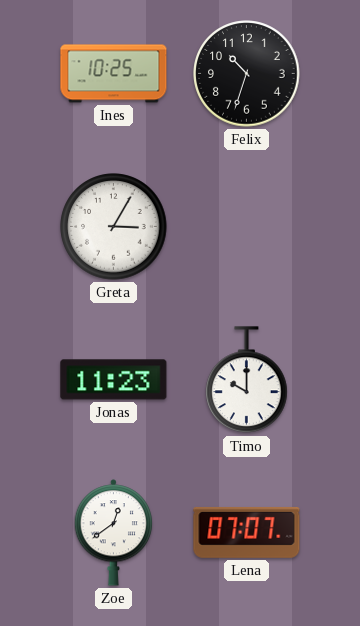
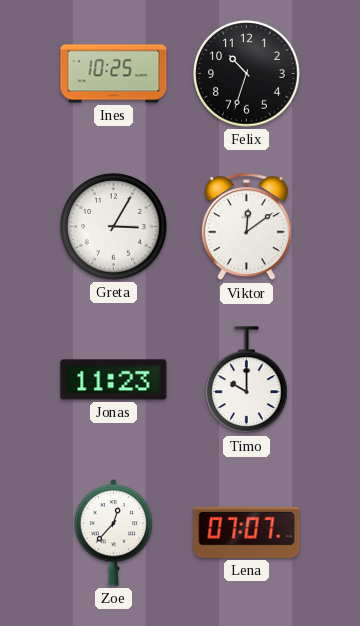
Viktor: none -> 12:09 (246, 227)
Zoe: 12:39 -> 12:37 (114, 533)
